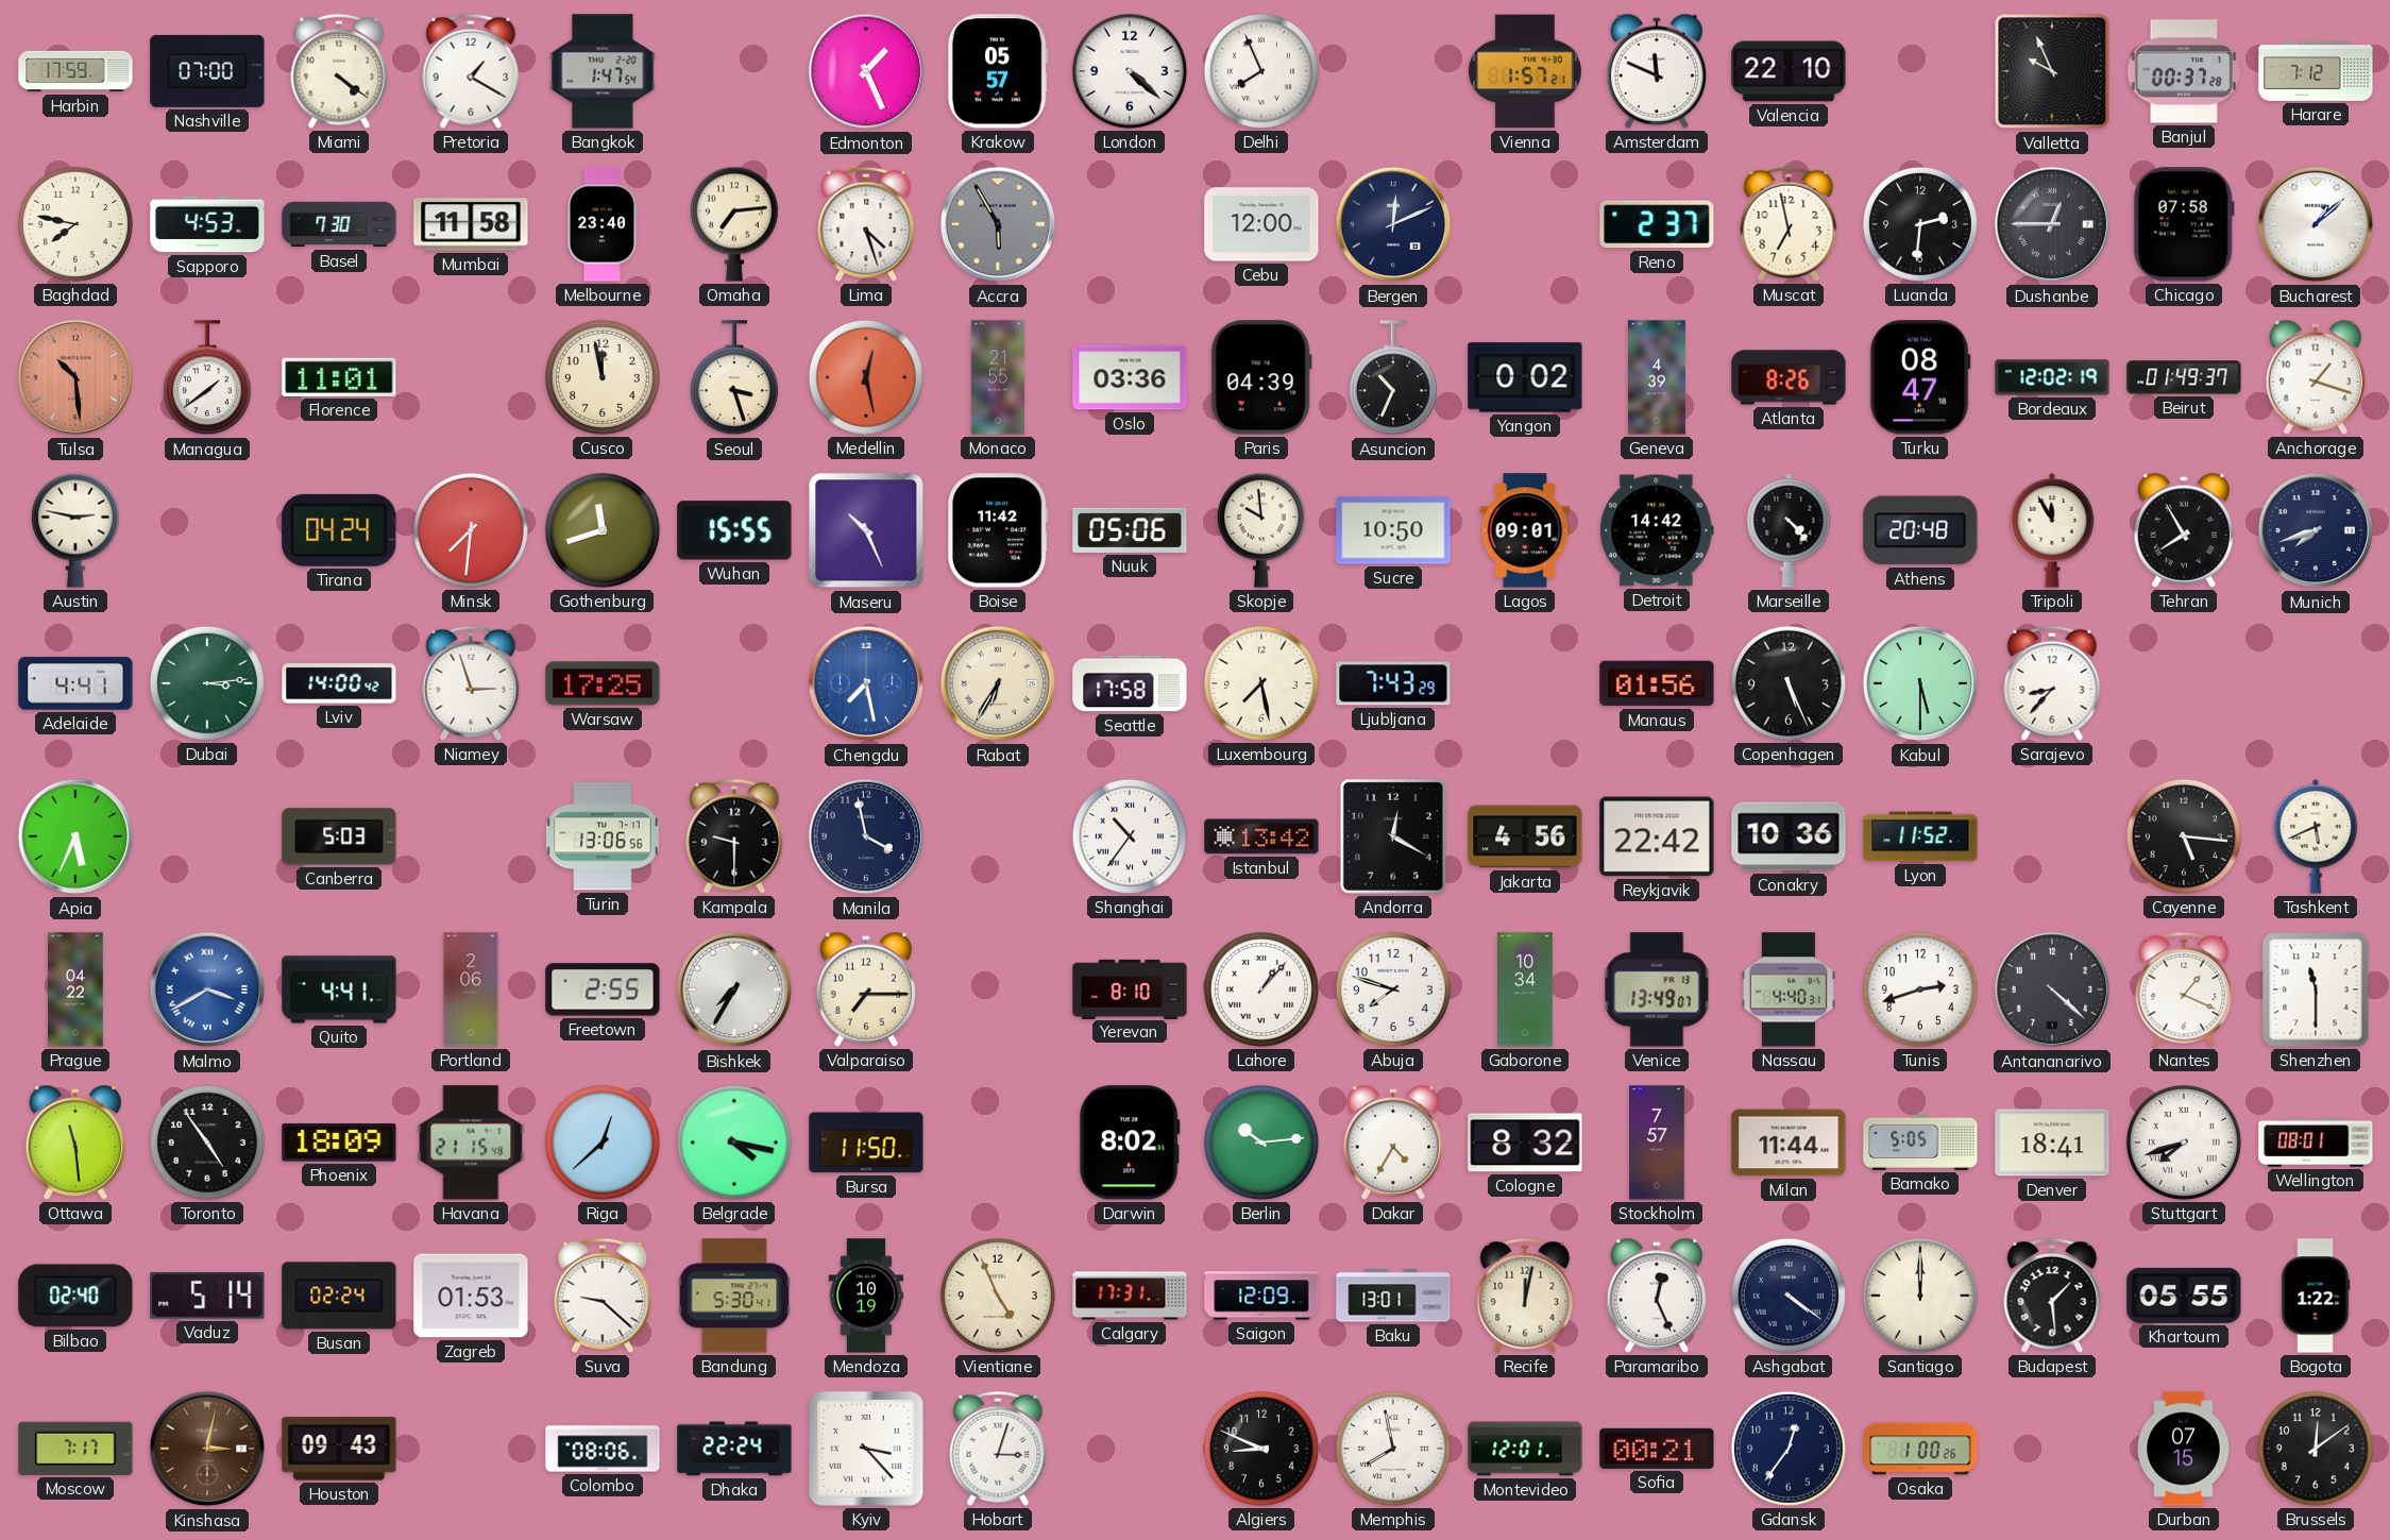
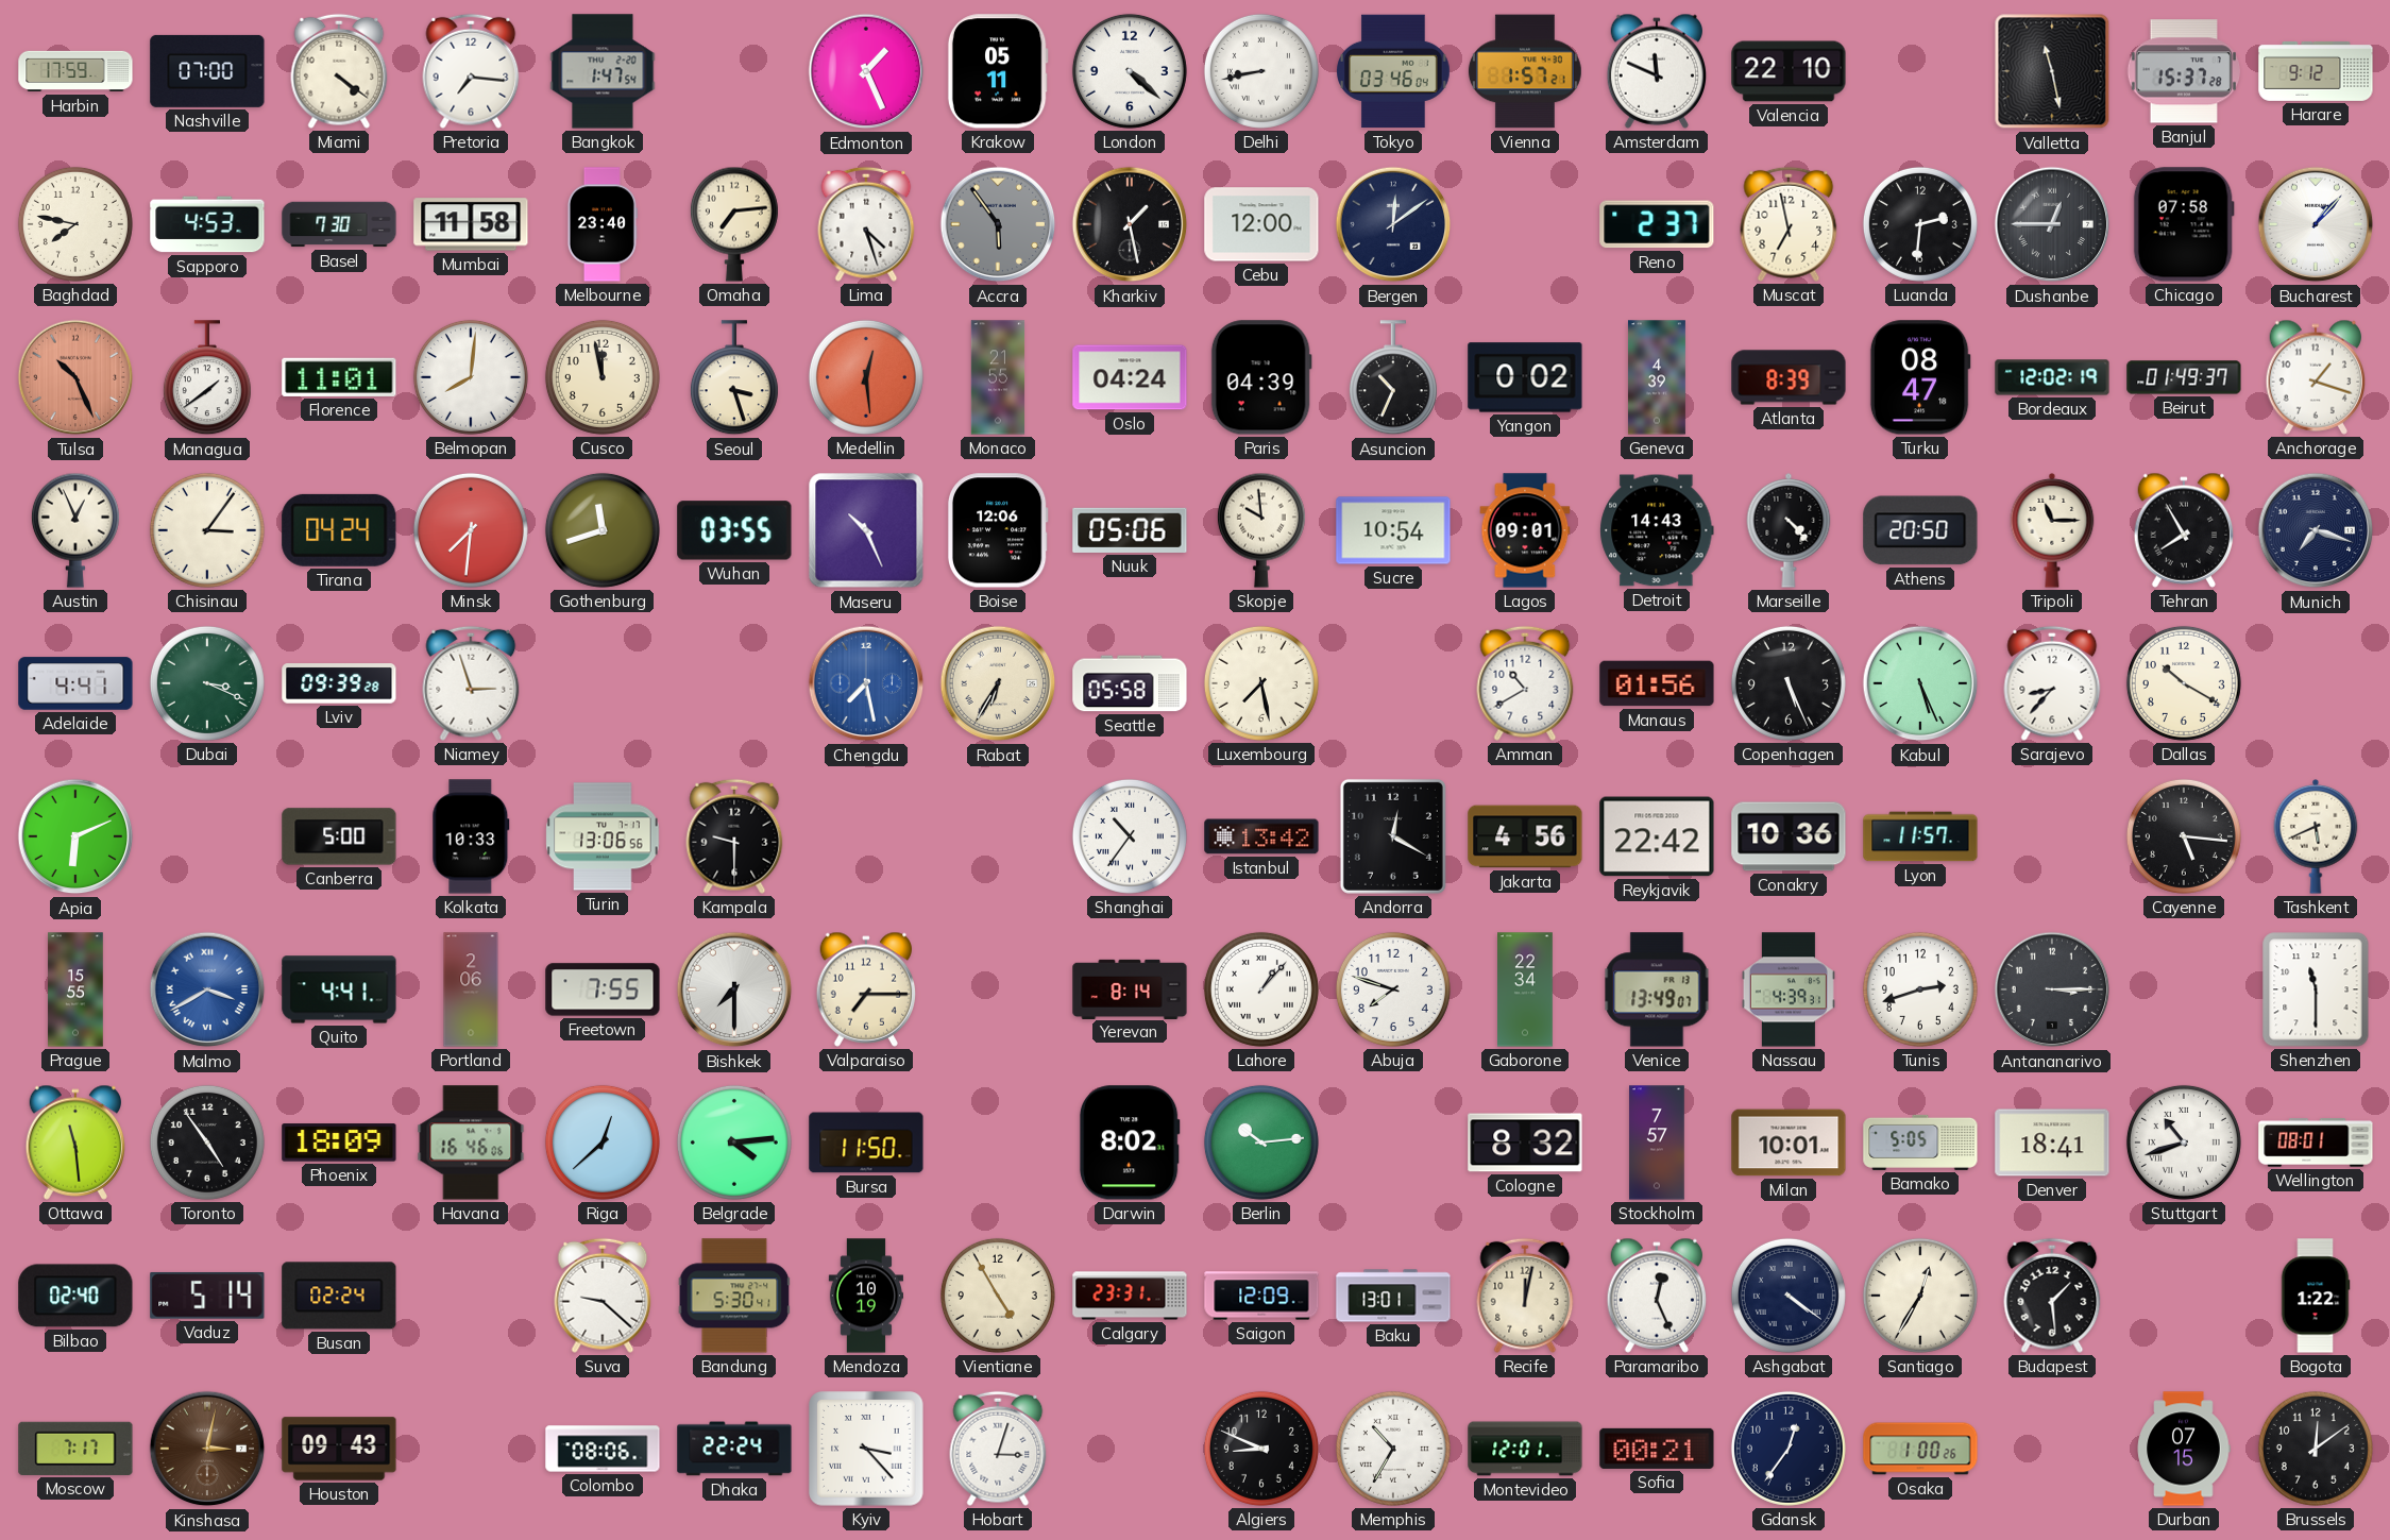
Pretoria: 1:20 -> 7:16 (471, 71)
Krakow: 05:57 -> 05:11 (998, 71)
Delhi: 7:56 -> 8:43 (1261, 71)
Tokyo: none -> 03:46 (1393, 71)
Valletta: 9:56 -> 11:28 (2052, 71)
Banjul: 00:37 -> 15:37 (2183, 71)
Harare: 7:12 -> 9:12 (2316, 71)
Accra: 5:55 -> 5:54 (998, 224)
Kharkiv: none -> 1:28 (1130, 224)
Bergen: 12:11 -> 12:09 (1393, 224)
Bucharest: 1:08 -> 1:07 (2316, 224)
Tulsa: 10:29 -> 10:26 (75, 377)
Belmopan: none -> 8:01 (471, 377)
Medellin: 12:28 -> 12:29 (866, 377)
Oslo: 03:36 -> 04:24 (1130, 377)
Atlanta: 8:26 -> 8:39 (1789, 377)
Austin: 2:47 -> 12:56 (75, 530)
Chisinau: none -> 3:06 (207, 530)
Wuhan: 15:55 -> 03:55 (734, 530)
Boise: 11:42 -> 12:06 (998, 530)
Sucre: 10:50 -> 10:54 (1393, 530)
Detroit: 14:42 -> 14:43 (1657, 530)
Athens: 20:48 -> 20:50 (1920, 530)
Tripoli: 11:55 -> 11:15 (2052, 530)
Munich: 7:42 -> 7:18 (2316, 530)
Dubai: 3:14 -> 3:19 (207, 683)
Lviv: 14:00 -> 09:39 (339, 683)
Warsaw: 17:25 -> none (603, 683)
Seattle: 17:58 -> 05:58 (1130, 683)
Ljubljana: 7:43 -> none (1393, 683)
Amman: none -> 10:40 (1525, 683)
Kabul: 5:30 -> 5:26 (1920, 683)
Dallas: none -> 10:20 (2184, 683)
Apia: 5:34 -> 6:11 (75, 836)
Canberra: 5:03 -> 5:00 (339, 836)
Kolkata: none -> 10:33 (471, 836)
Manila: 3:58 -> none (866, 836)
Lyon: 11:52 -> 11:57 (1920, 836)
Prague: 04:22 -> 15:55 (75, 989)
Freetown: 2:55 -> 7:55 (603, 989)
Bishkek: 7:35 -> 7:30 (734, 989)
Yerevan: 8:10 -> 8:14 (1130, 988)
Gaborone: 10:34 -> 22:34 (1526, 989)
Nassau: 4:40 -> 4:39 (1789, 989)
Antananarivo: 4:22 -> 3:15 (2052, 989)
Nantes: 1:19 -> none (2184, 989)
Havana: 21:15 -> 16:46 (471, 1143)
Belgrade: 4:17 -> 4:14 (734, 1143)
Dakar: 4:35 -> none (1393, 1143)
Milan: 11:44 -> 10:01 (1789, 1143)
Stuttgart: 7:42 -> 10:42 (2184, 1143)
Zagreb: 01:53 -> none (471, 1296)
Vientiane: 4:56 -> 4:55 (998, 1296)
Calgary: 17:31 -> 23:31 (1130, 1296)
Santiago: 12:00 -> 12:35 (1920, 1296)
Khartoum: 05:55 -> none (2184, 1296)
Memphis: 7:58 -> 10:35 (1393, 1449)
